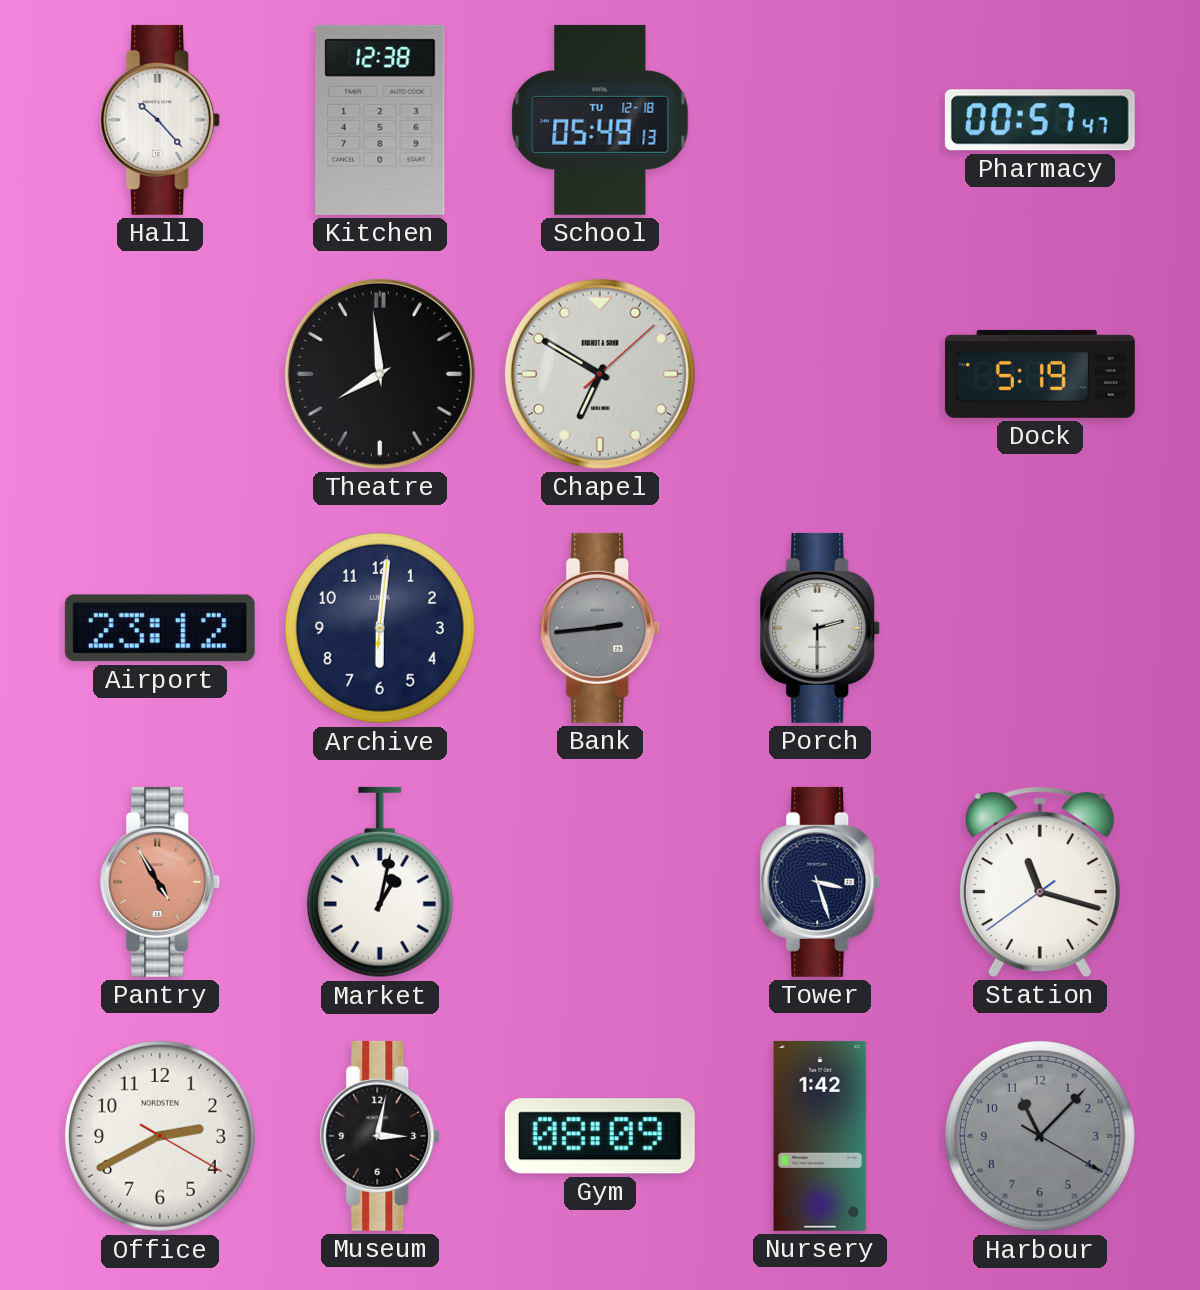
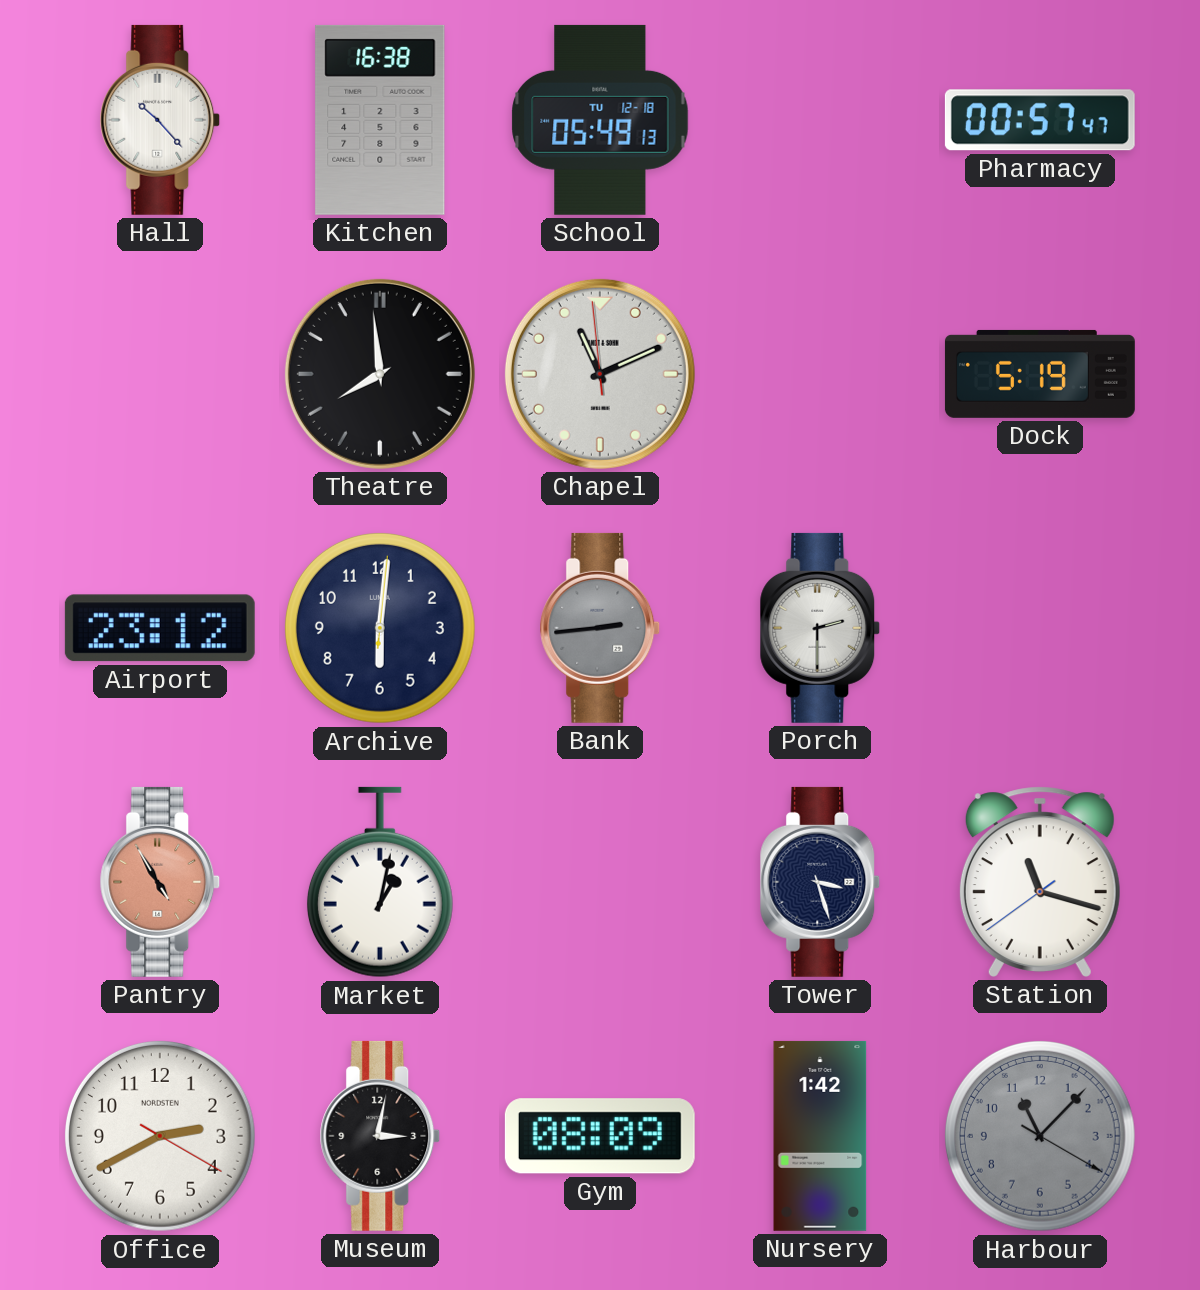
Kitchen: 12:38 -> 16:38 (380, 120)
Chapel: 6:50 -> 11:10 (600, 374)
